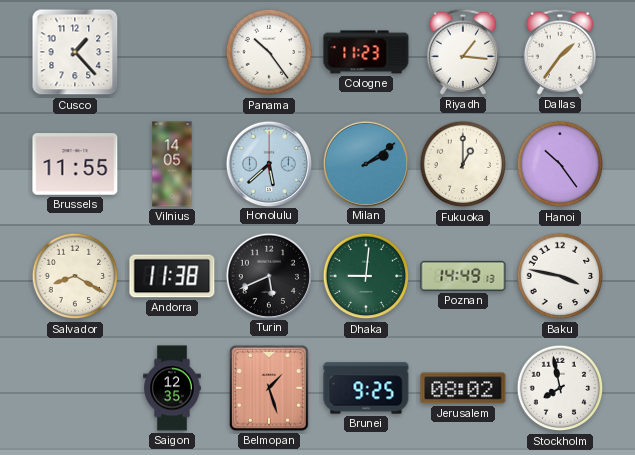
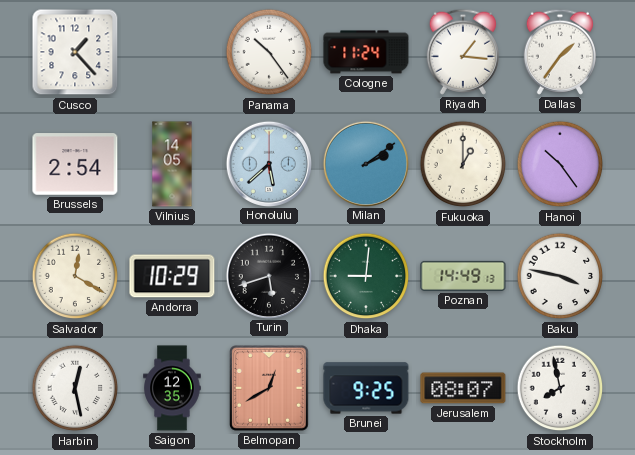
Cologne: 11:23 -> 11:24 (366, 52)
Brussels: 11:55 -> 2:54 (75, 164)
Salvador: 8:20 -> 12:20 (75, 276)
Andorra: 11:38 -> 10:29 (172, 276)
Turin: 5:41 -> 5:42 (268, 275)
Harbin: none -> 12:28 (75, 388)
Belmopan: 1:27 -> 12:40 (270, 388)
Jerusalem: 08:02 -> 08:07 (463, 388)
